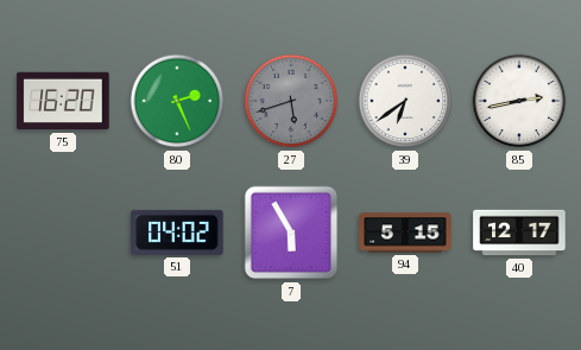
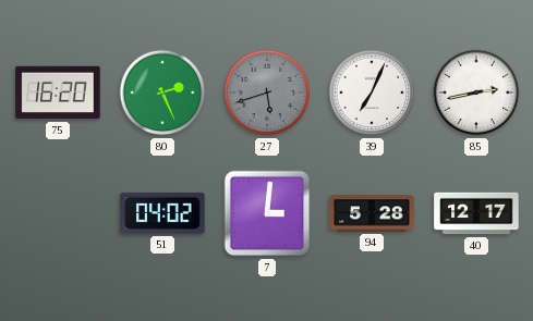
39: 6:39 -> 7:04 (372, 92)
7: 5:55 -> 3:01 (267, 213)
94: 5:15 -> 5:28 (372, 213)
